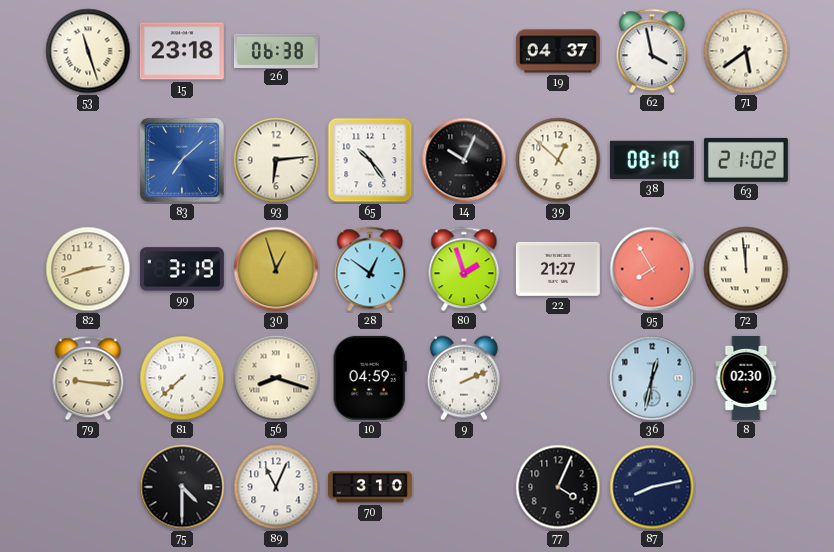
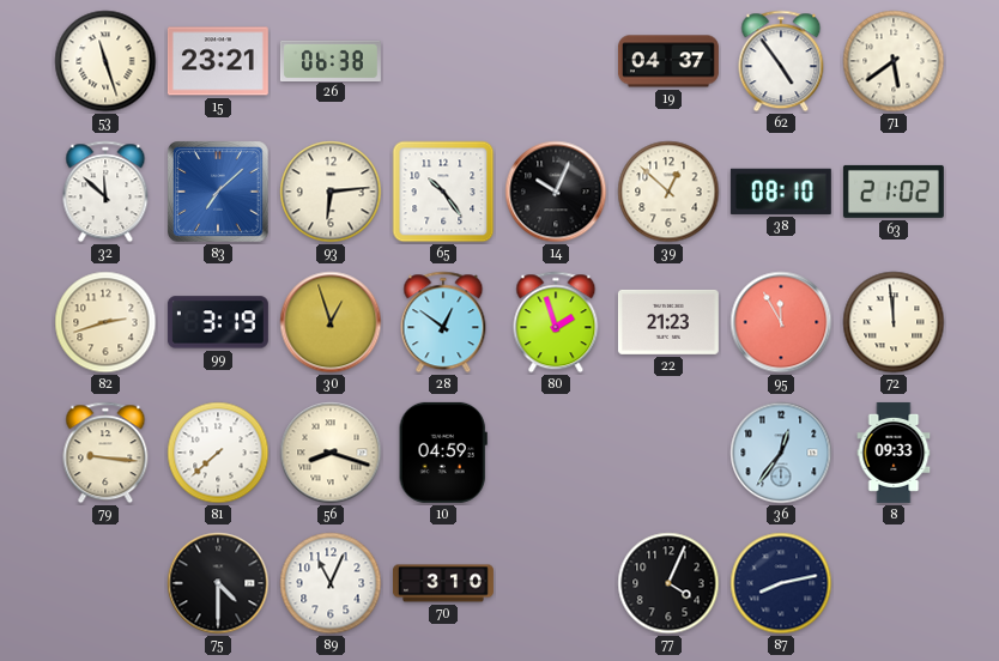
15: 23:18 -> 23:21 (218, 61)
62: 3:58 -> 4:54 (781, 61)
32: none -> 11:52 (105, 192)
22: 21:27 -> 21:23 (668, 322)
95: 7:55 -> 11:55 (781, 322)
9: 2:11 -> none (464, 378)
36: 12:32 -> 12:36 (781, 453)
8: 02:30 -> 09:33 (894, 453)
